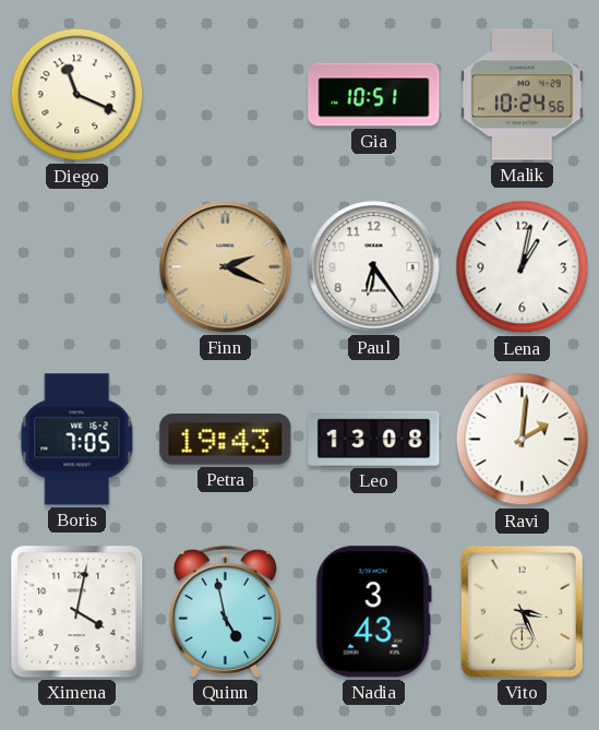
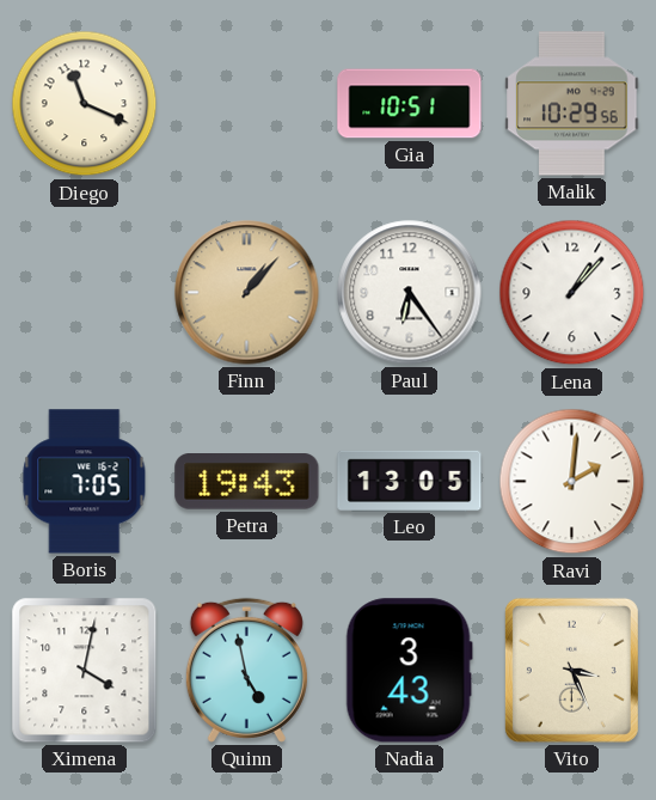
Malik: 10:24 -> 10:29 (572, 104)
Finn: 2:19 -> 1:07 (247, 293)
Lena: 1:02 -> 1:07 (572, 293)
Leo: 13:08 -> 13:05 (410, 481)
